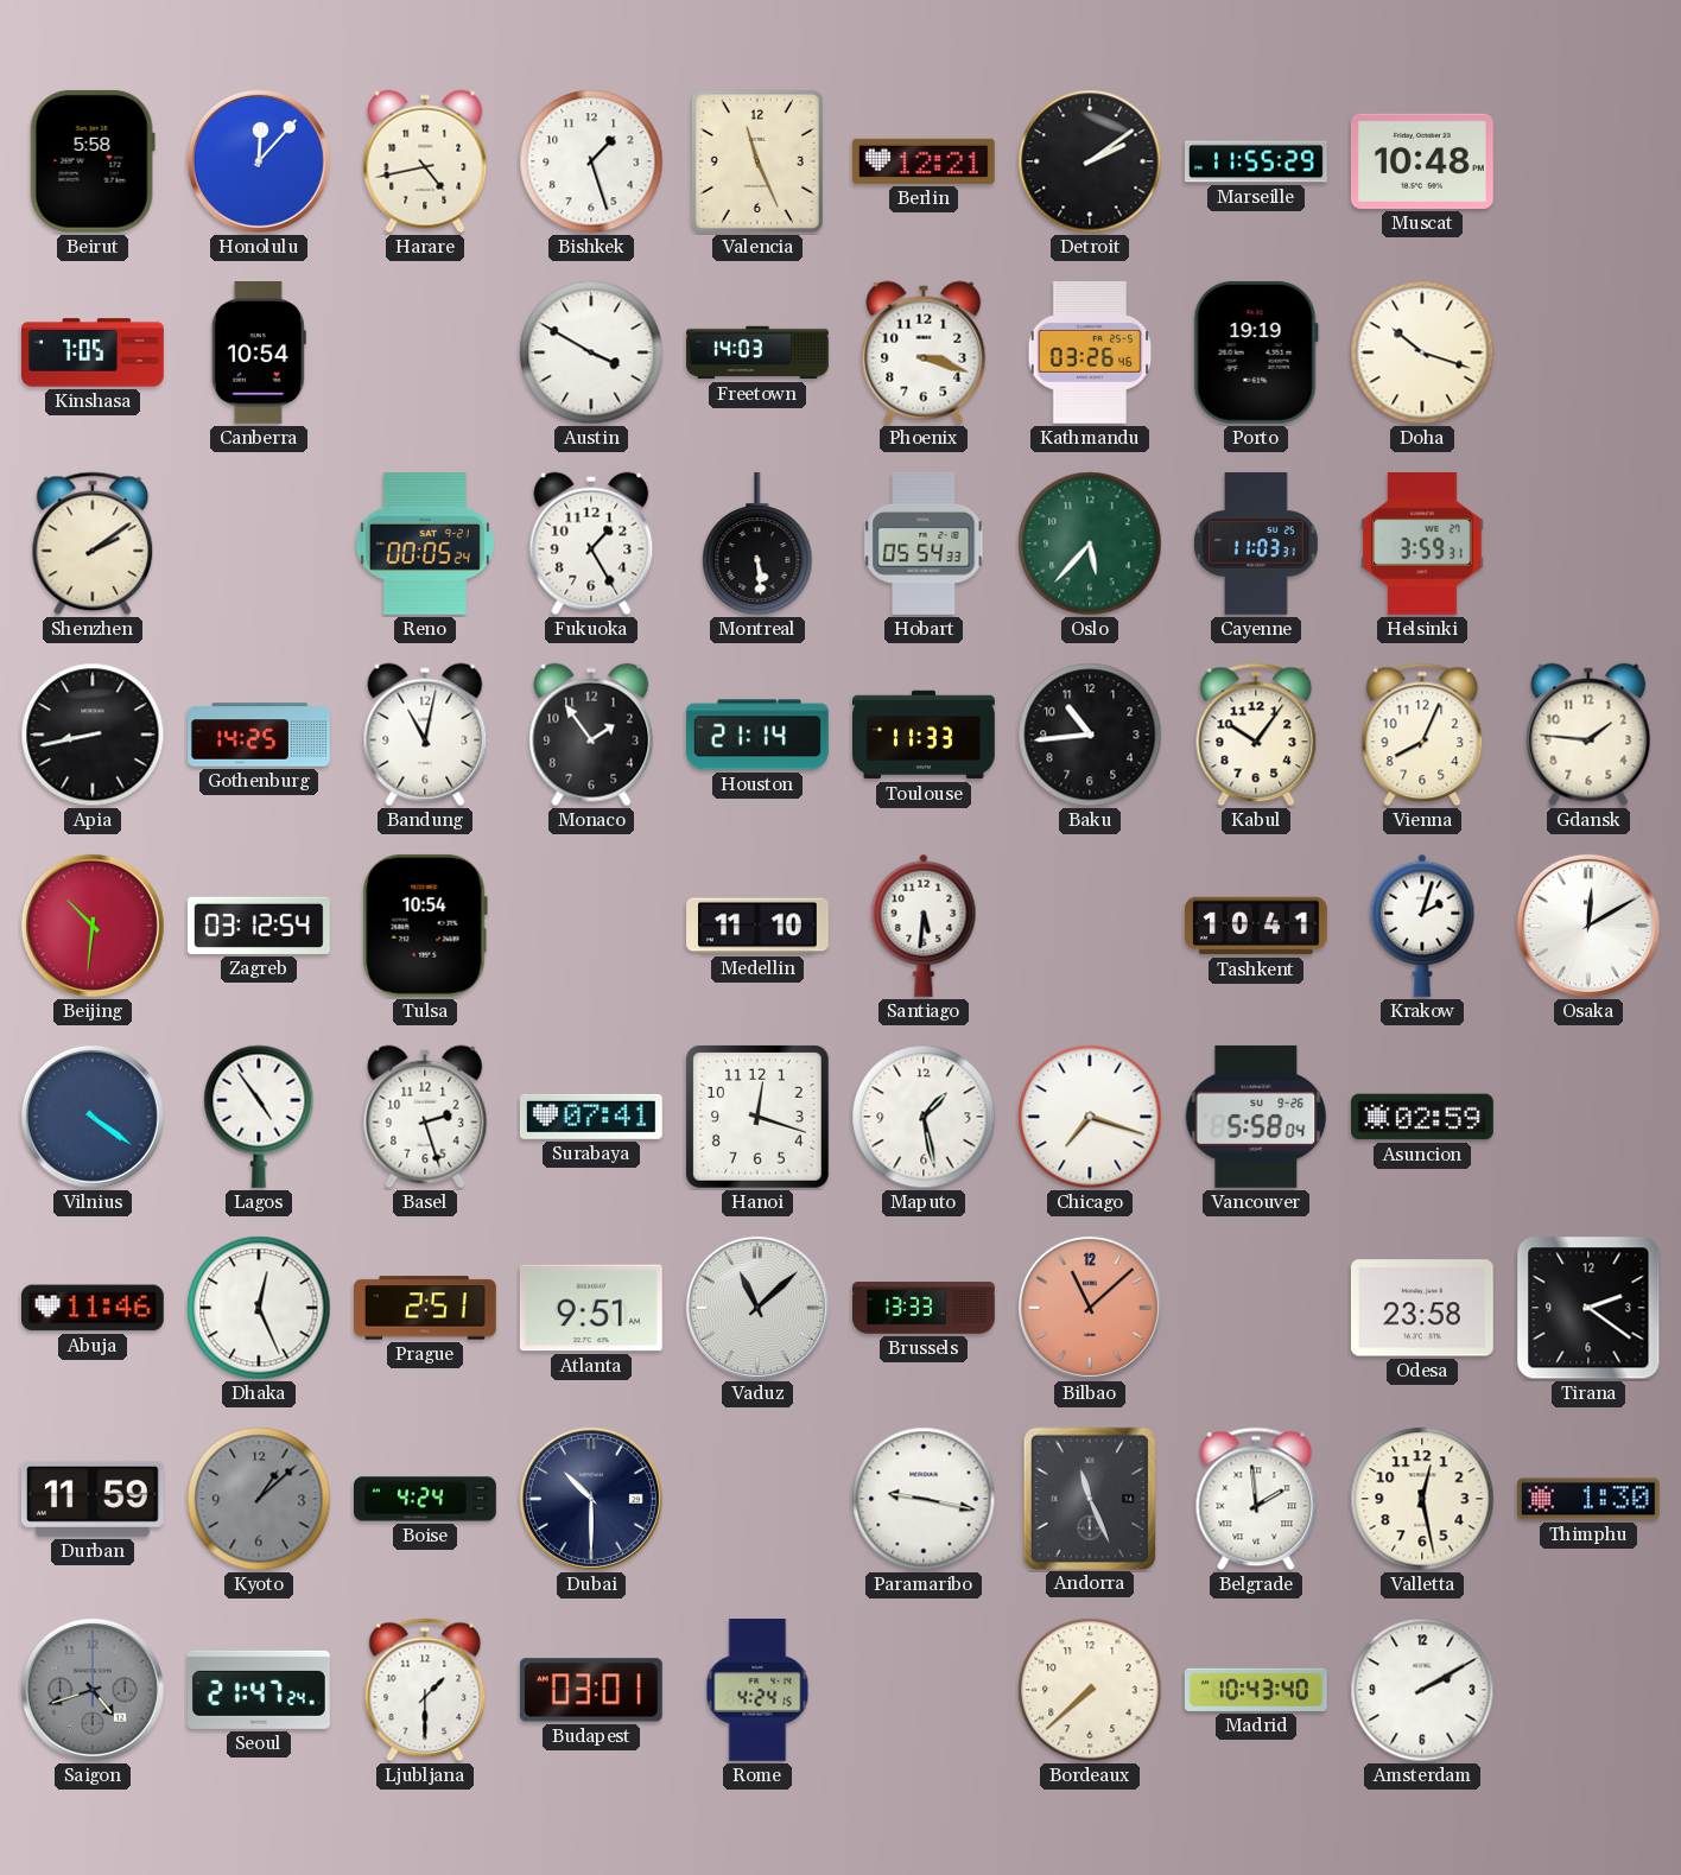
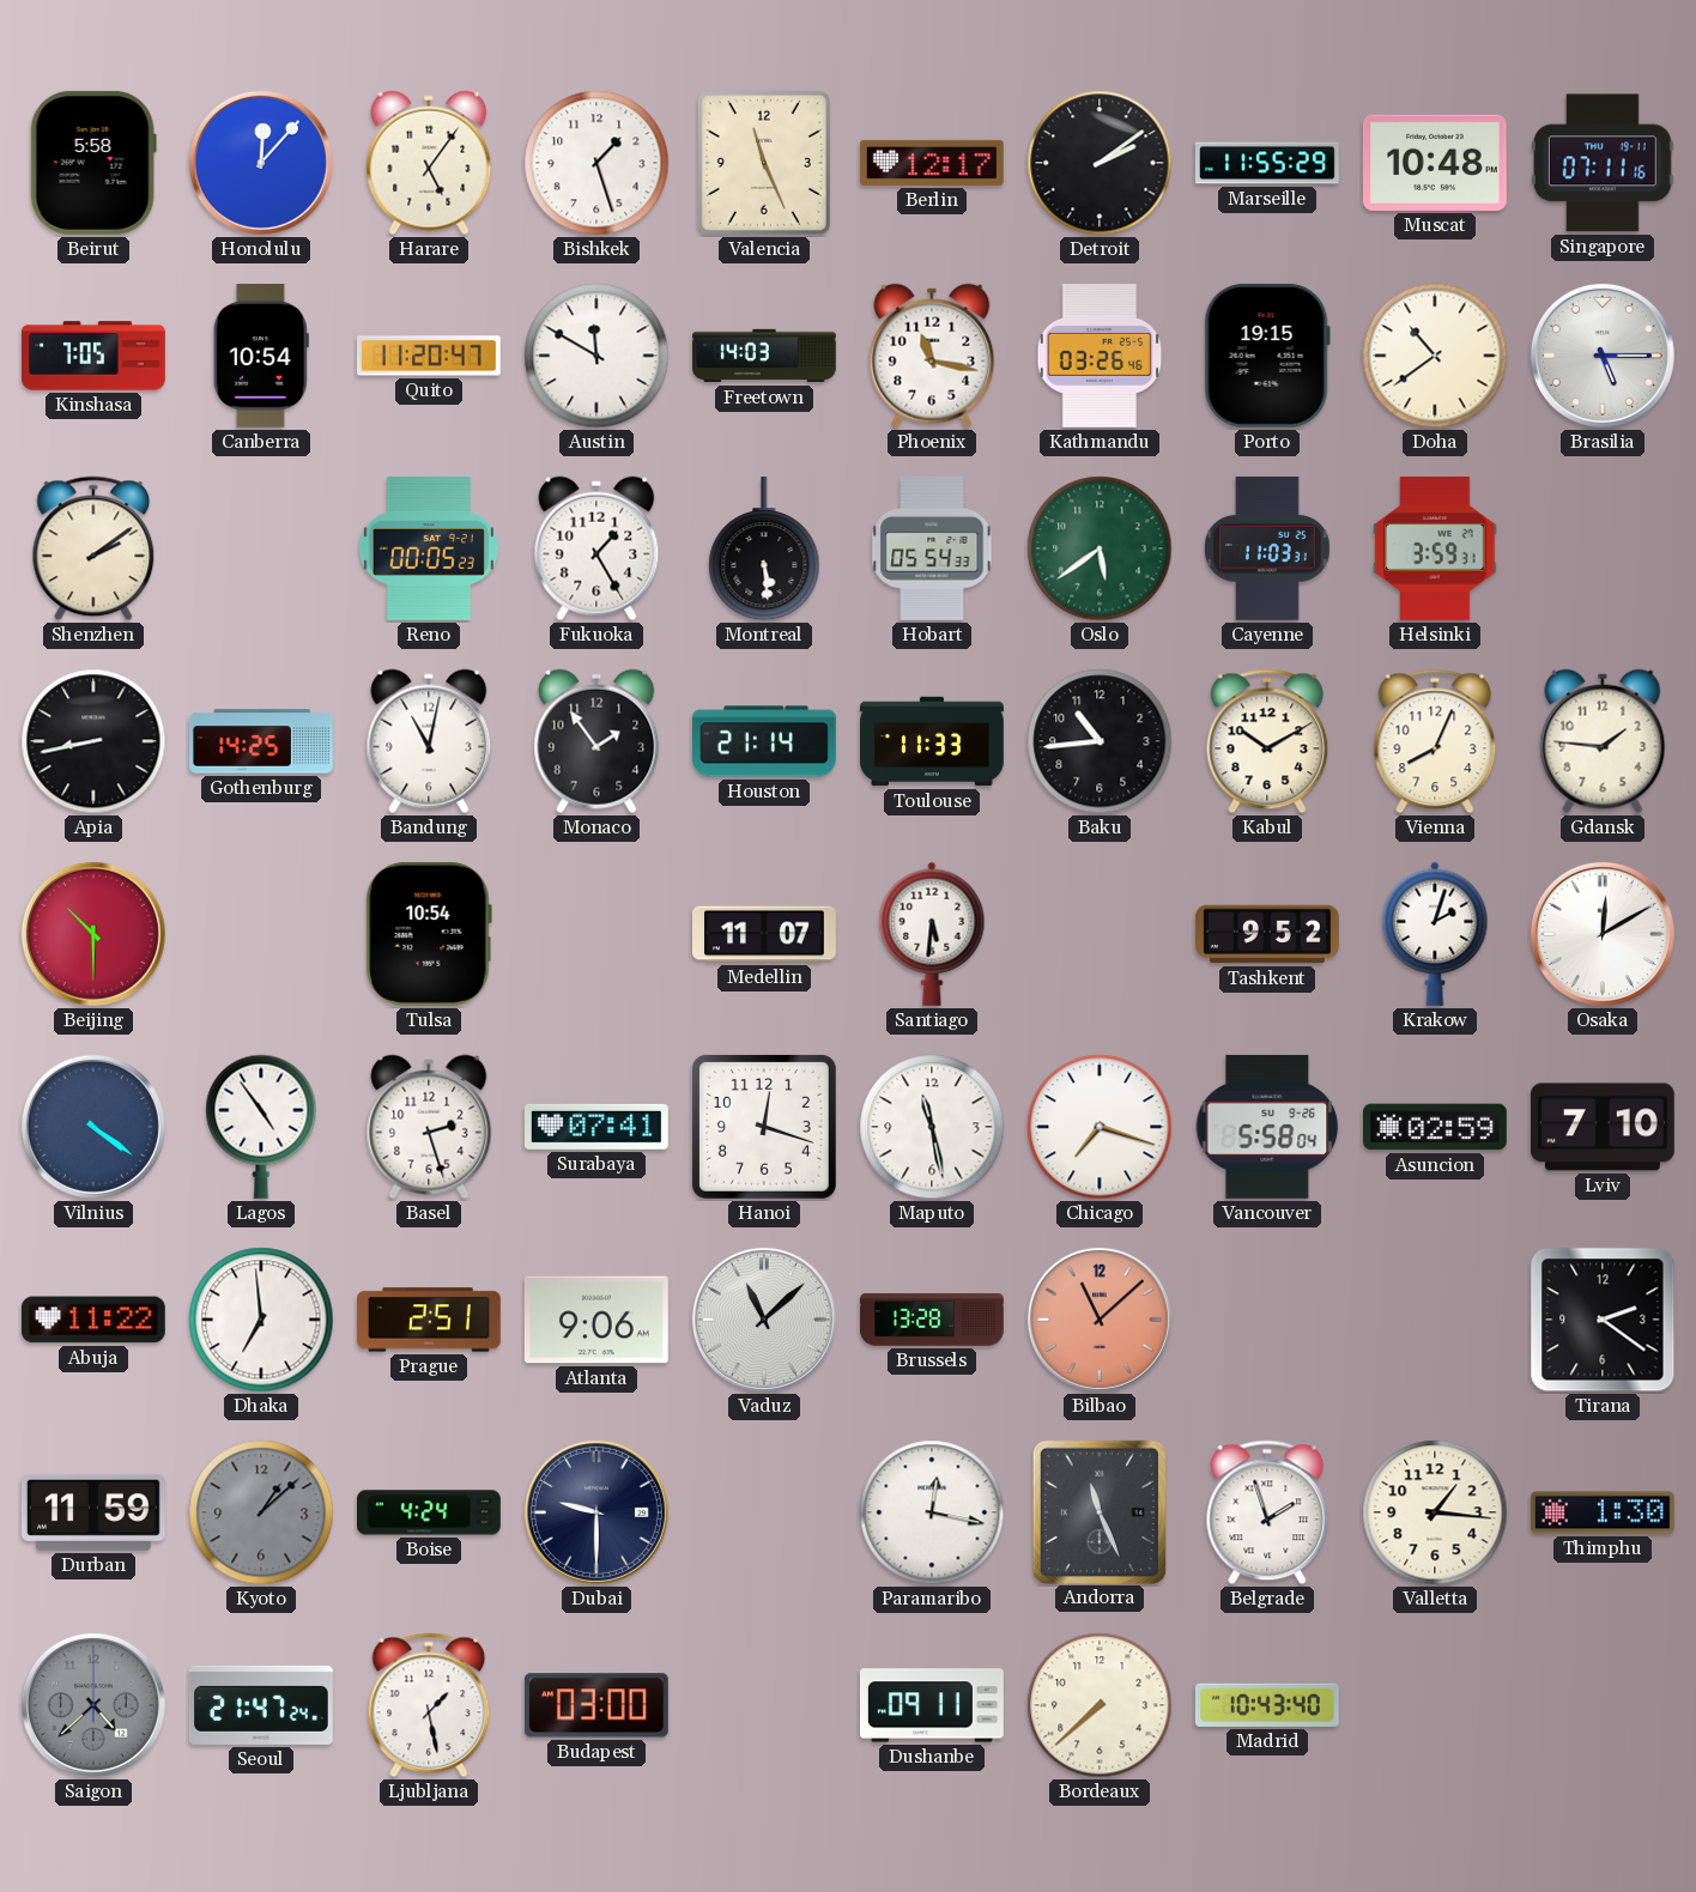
Harare: 4:43 -> 5:06 (429, 163)
Berlin: 12:21 -> 12:17 (932, 163)
Singapore: none -> 07:11 (1603, 163)
Quito: none -> 11:20 (429, 356)
Austin: 3:50 -> 11:50 (596, 356)
Phoenix: 3:18 -> 11:17 (932, 356)
Porto: 19:19 -> 19:15 (1267, 356)
Doha: 10:18 -> 10:39 (1435, 356)
Brasilia: none -> 5:15 (1603, 356)
Reno: 00:05:24 -> 00:05:23 (429, 548)
Oslo: 5:37 -> 5:39 (1100, 548)
Kabul: 10:06 -> 10:10 (1267, 741)
Beijing: 10:31 -> 10:30 (93, 934)
Zagreb: 03:12 -> none (260, 926)
Medellin: 11:10 -> 11:07 (765, 934)
Tashkent: 10:41 -> 9:52 (1268, 934)
Maputo: 1:28 -> 11:28 (932, 1127)
Lviv: none -> 7:10 (1603, 1127)
Abuja: 11:46 -> 11:22 (93, 1320)
Dhaka: 12:26 -> 6:59 (261, 1320)
Atlanta: 9:51 -> 9:06 (596, 1320)
Brussels: 13:33 -> 13:28 (932, 1320)
Odesa: 23:58 -> none (1422, 1308)
Dubai: 10:30 -> 9:30 (596, 1512)
Paramaribo: 9:17 -> 12:17 (932, 1512)
Belgrade: 1:59 -> 1:57 (1267, 1512)
Valletta: 12:28 -> 1:16 (1435, 1512)
Saigon: 4:42 -> 4:38 (93, 1705)
Ljubljana: 1:30 -> 1:28 (429, 1705)
Budapest: 03:01 -> 03:00 (596, 1705)
Rome: 4:24 -> none (757, 1691)
Dushanbe: none -> 09:11 (933, 1705)
Amsterdam: 2:10 -> none (1422, 1690)
